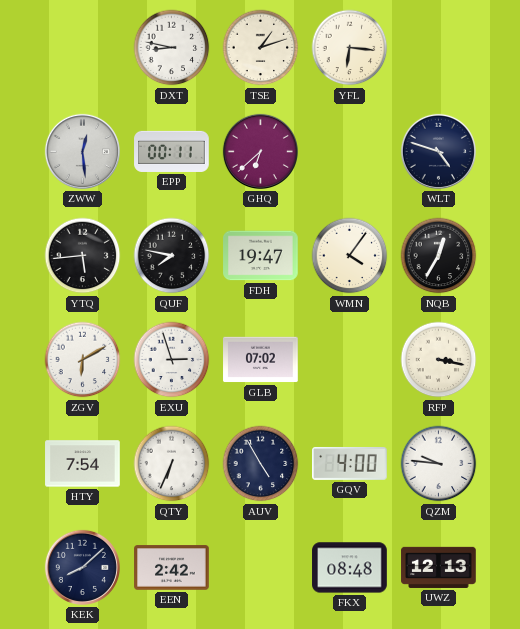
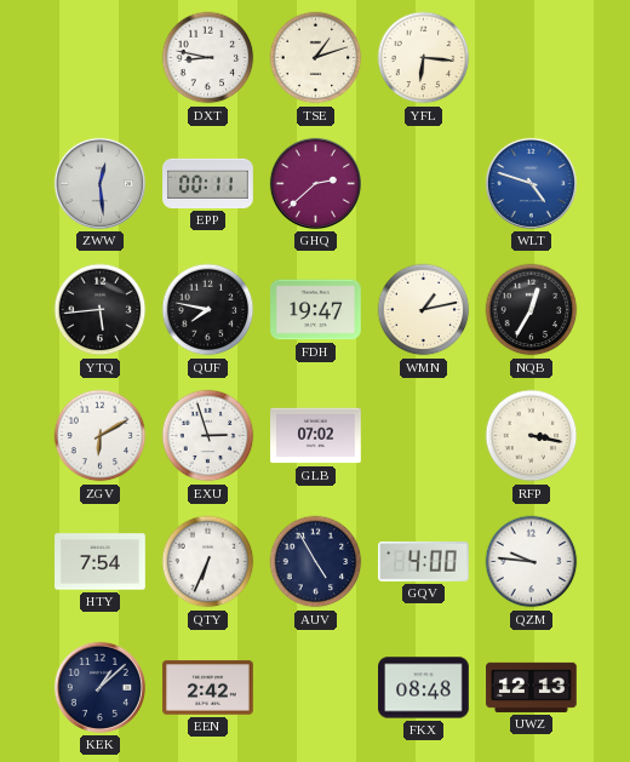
GHQ: 6:38 -> 2:38 (315, 183)
WLT dial: navy -> blue (531, 183)
WMN: 4:06 -> 1:13 (424, 310)
KEK: 8:08 -> 1:08 (99, 687)
